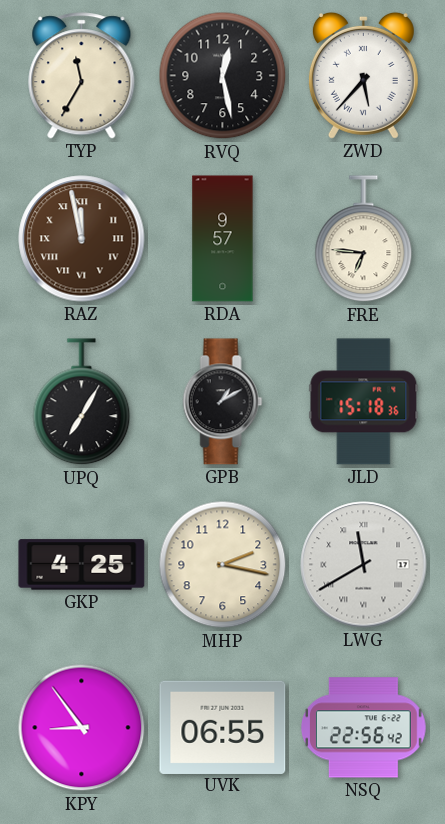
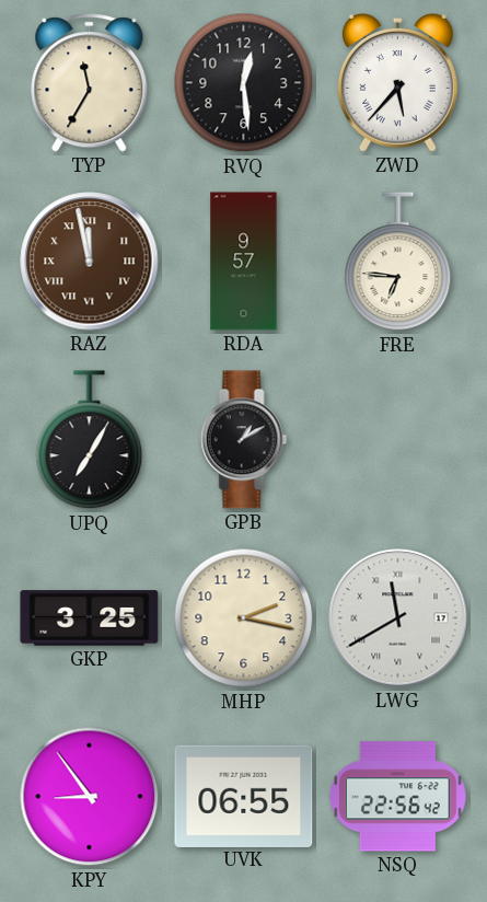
RVQ: 12:28 -> 12:29 (244, 83)
JLD: 15:18 -> none (364, 402)
GKP: 4:25 -> 3:25 (90, 618)
